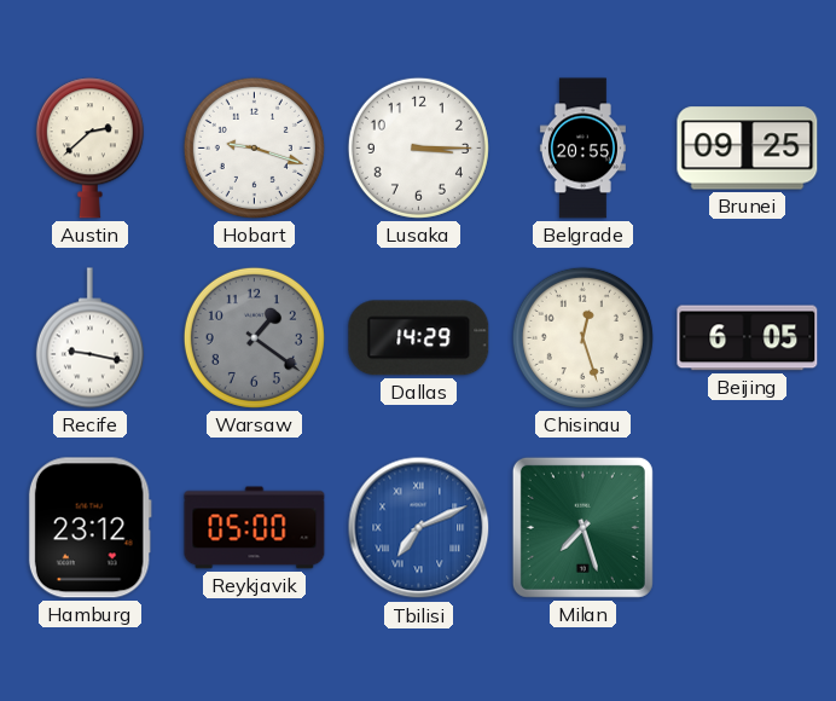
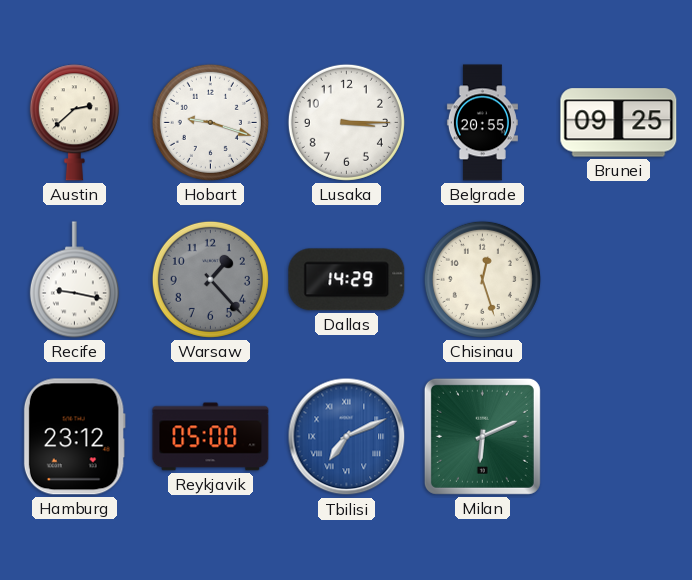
Warsaw: 1:21 -> 1:23 (210, 279)
Beijing: 6:05 -> none (748, 338)
Milan: 7:27 -> 6:11 (482, 436)
